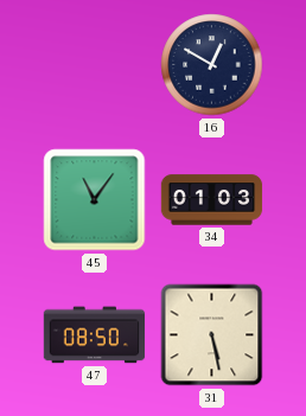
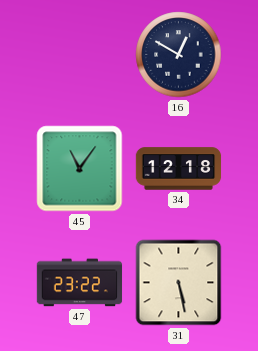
34: 01:03 -> 12:18 (179, 169)
47: 08:50 -> 23:22 (80, 283)
